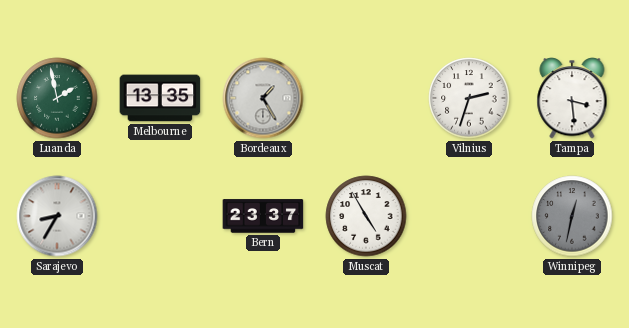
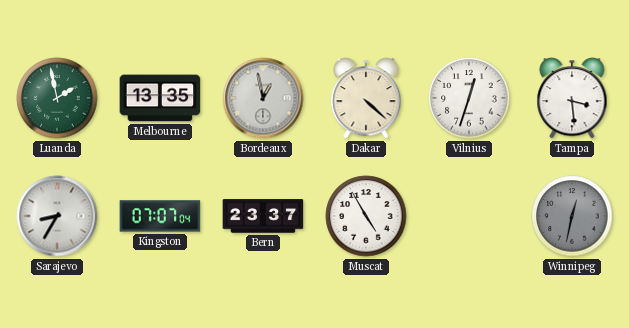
Bordeaux: 1:25 -> 12:58 (263, 98)
Dakar: none -> 4:22 (366, 98)
Vilnius: 2:33 -> 12:33 (469, 98)
Kingston: none -> 07:07 (160, 216)
